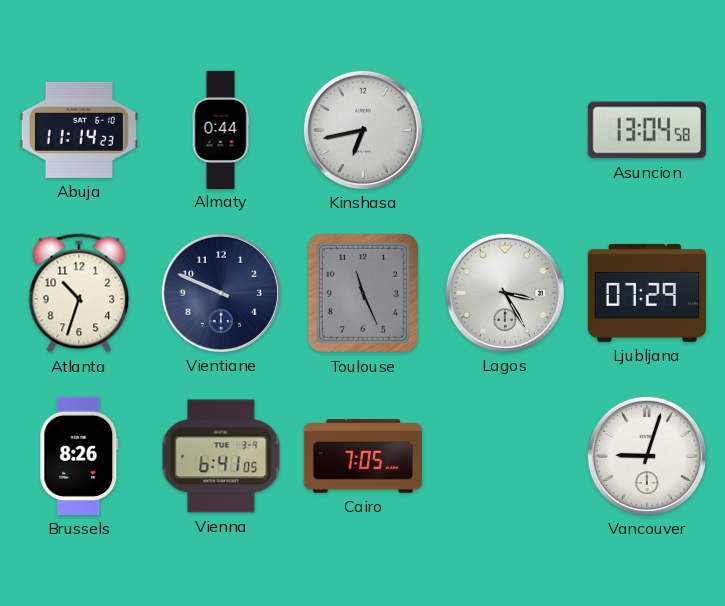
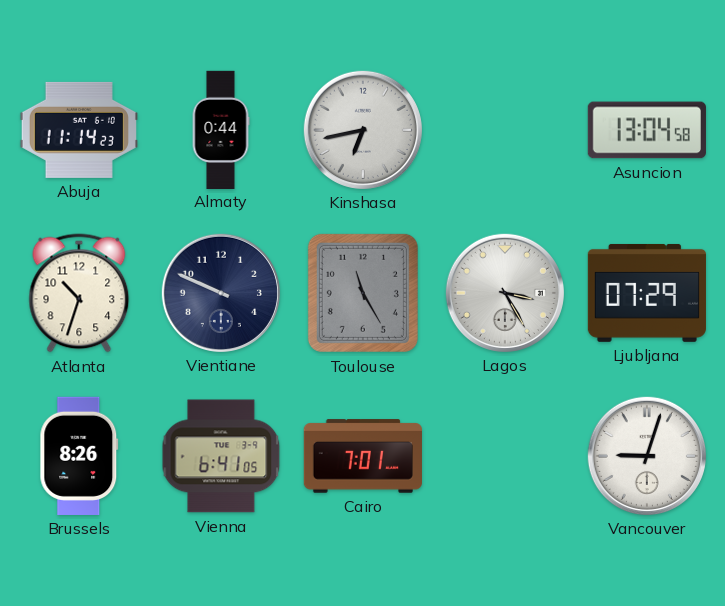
Toulouse: 11:26 -> 11:25 (363, 293)
Cairo: 7:05 -> 7:01 (363, 456)
